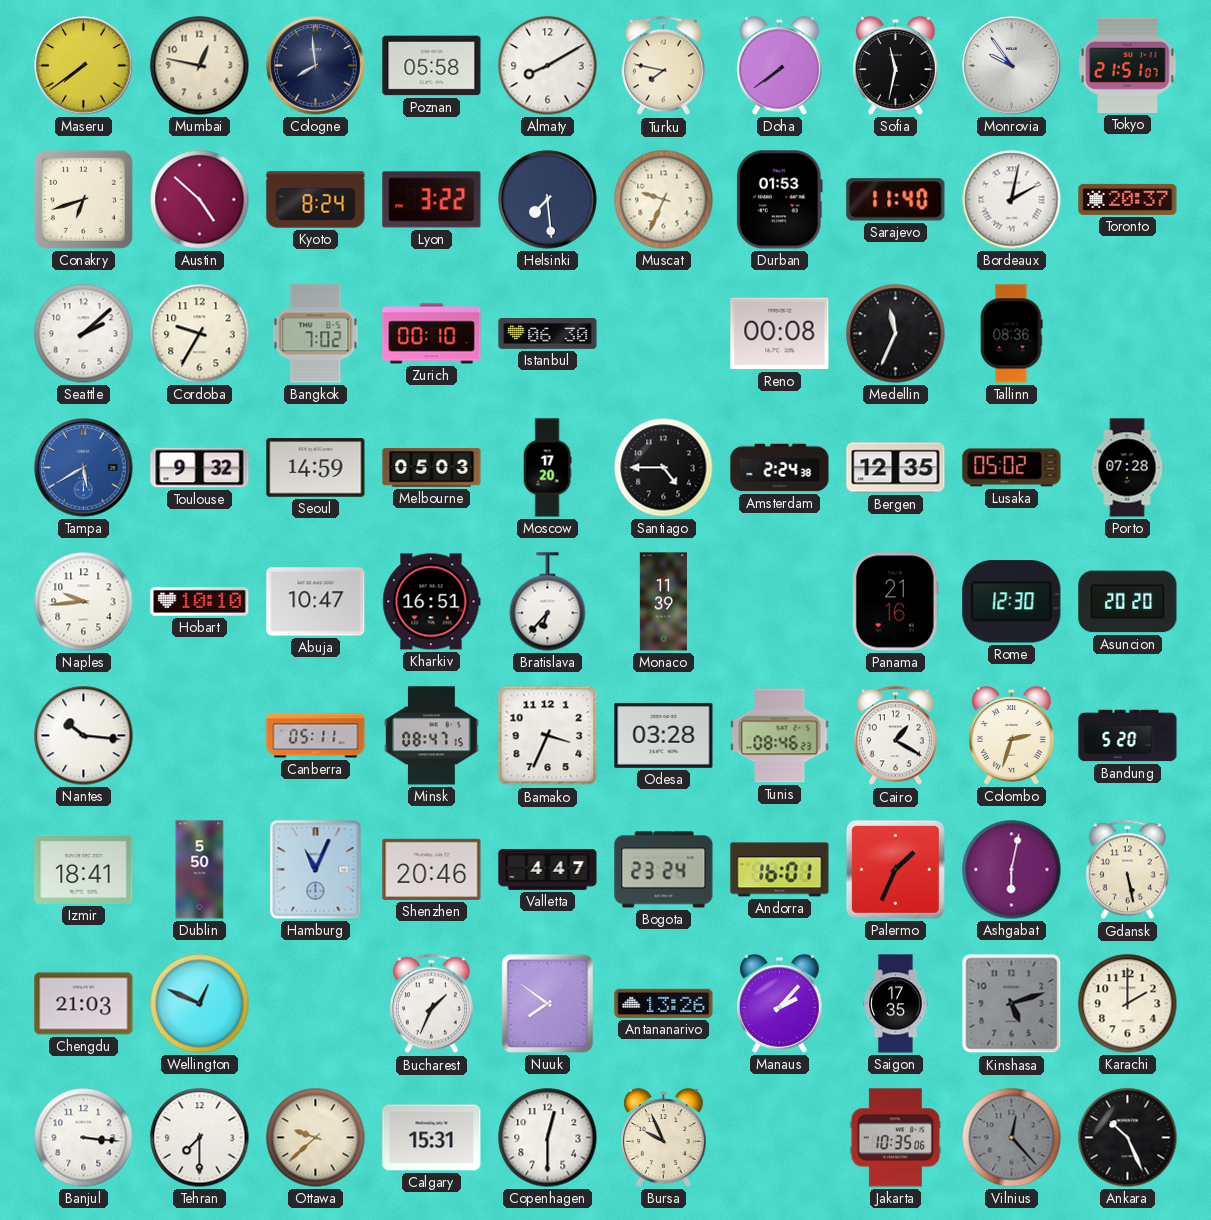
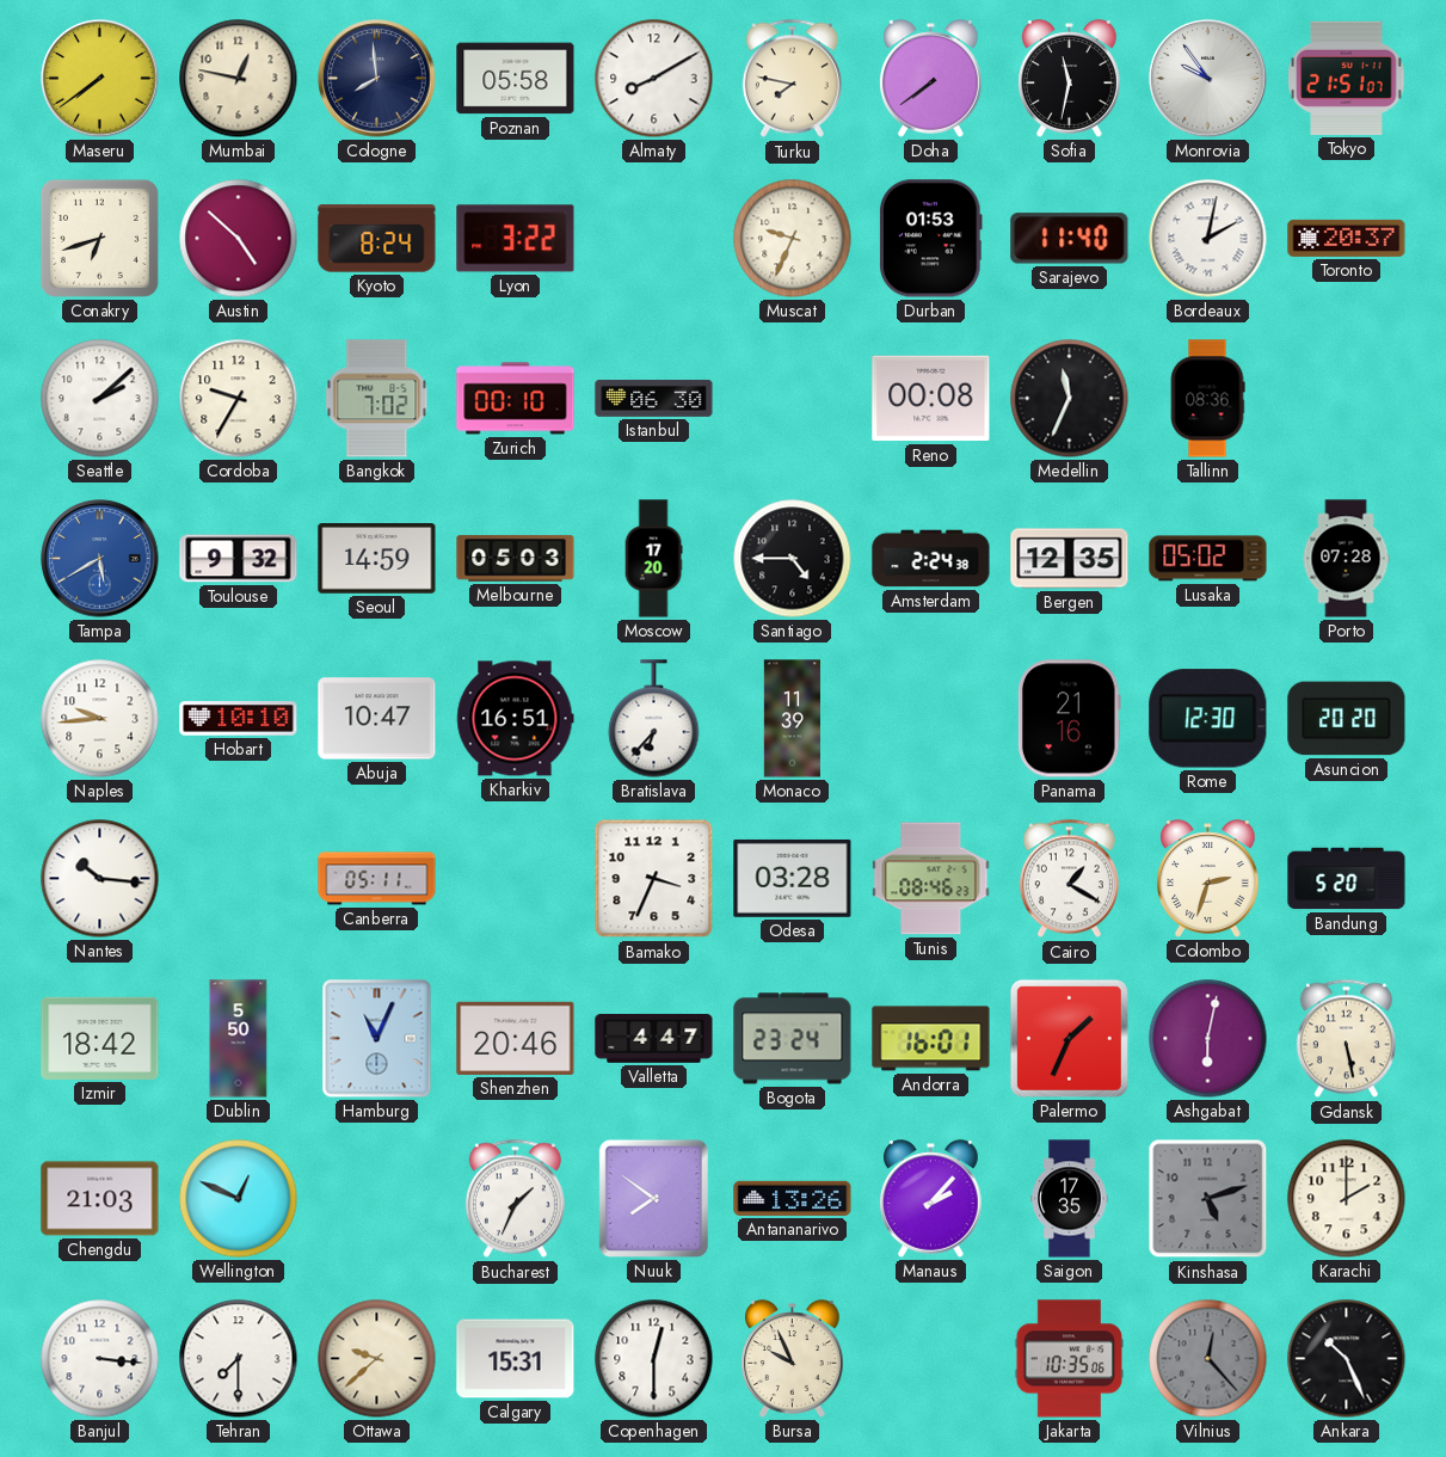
Helsinki: 7:29 -> none (548, 200)
Minsk: 08:47 -> none (432, 736)
Izmir: 18:41 -> 18:42 (100, 1038)
